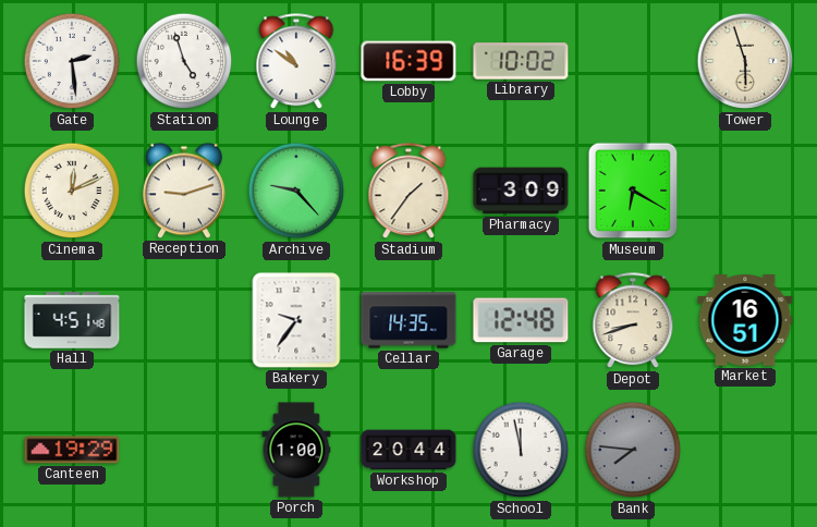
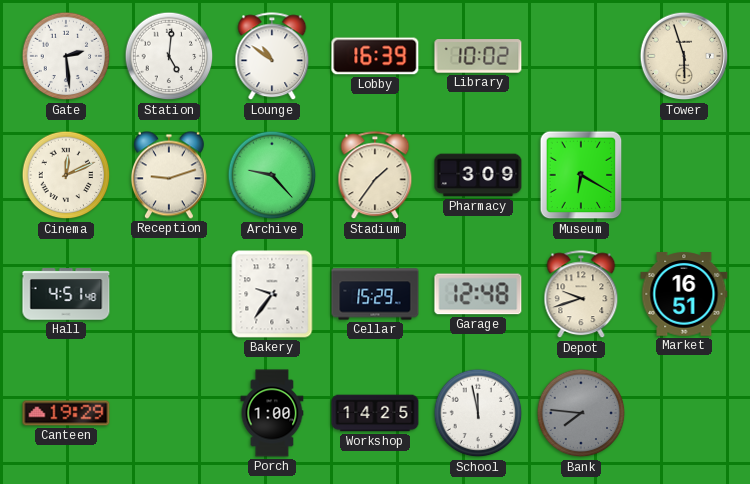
Station: 4:57 -> 5:01 (169, 56)
Cellar: 14:35 -> 15:29 (375, 294)
Depot: 8:42 -> 9:42 (581, 295)
Workshop: 20:44 -> 14:25 (375, 413)
